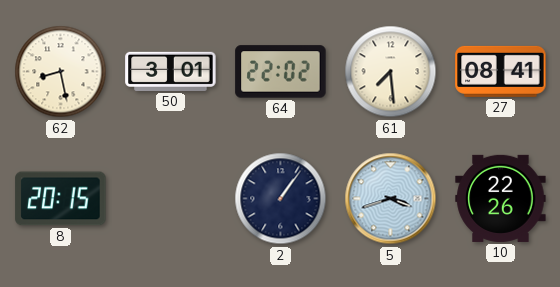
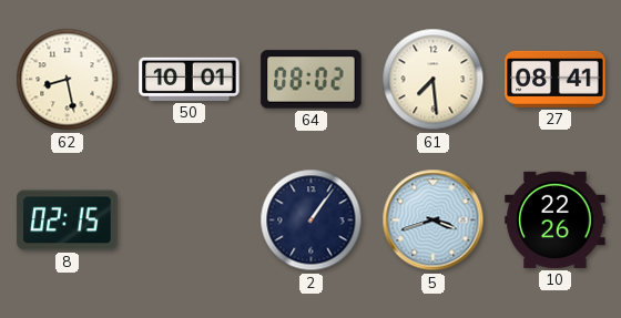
50: 3:01 -> 10:01 (190, 79)
64: 22:02 -> 08:02 (312, 80)
8: 20:15 -> 02:15 (68, 220)
